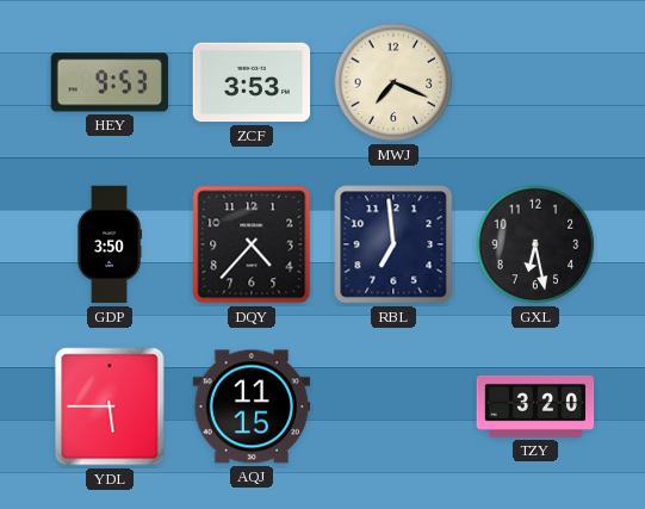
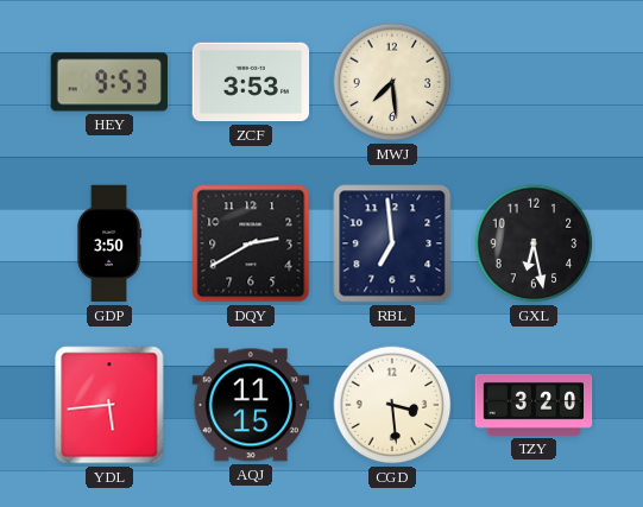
MWJ: 7:19 -> 7:29 (392, 82)
DQY: 4:37 -> 2:40 (251, 243)
YDL: 5:45 -> 5:44 (109, 405)
CGD: none -> 3:29 (392, 405)
